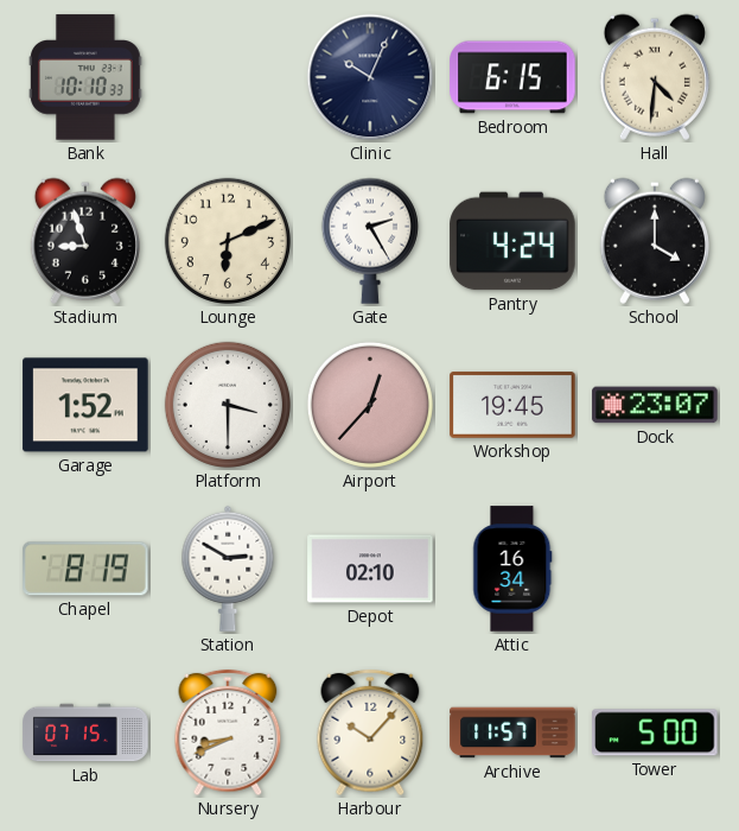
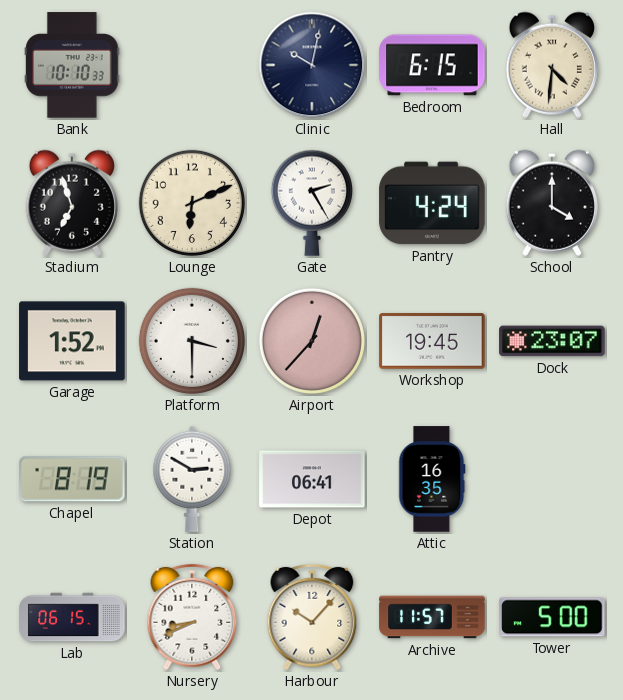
Clinic: 10:04 -> 10:02 (312, 65)
Stadium: 8:57 -> 6:57 (72, 203)
Depot: 02:10 -> 06:41 (312, 479)
Attic: 16:34 -> 16:35 (432, 479)
Lab: 07:15 -> 06:15 (72, 617)
